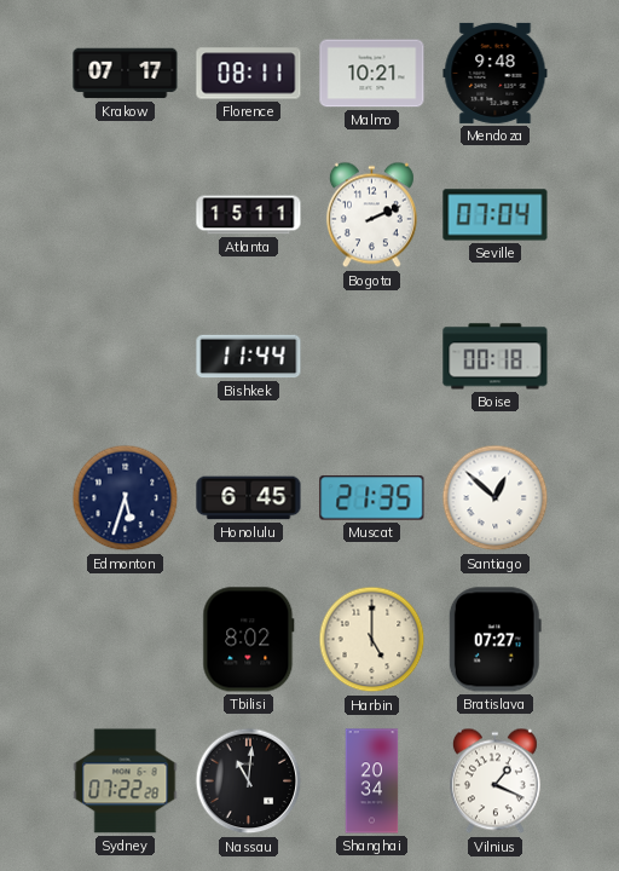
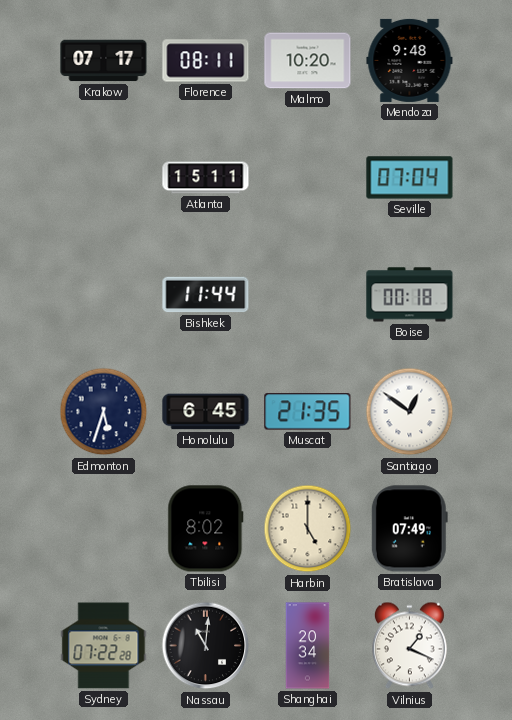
Malmo: 10:21 -> 10:20 (308, 61)
Bogota: 2:11 -> none (371, 215)
Santiago: 12:52 -> 12:51 (410, 412)
Bratislava: 07:27 -> 07:49 (409, 529)
